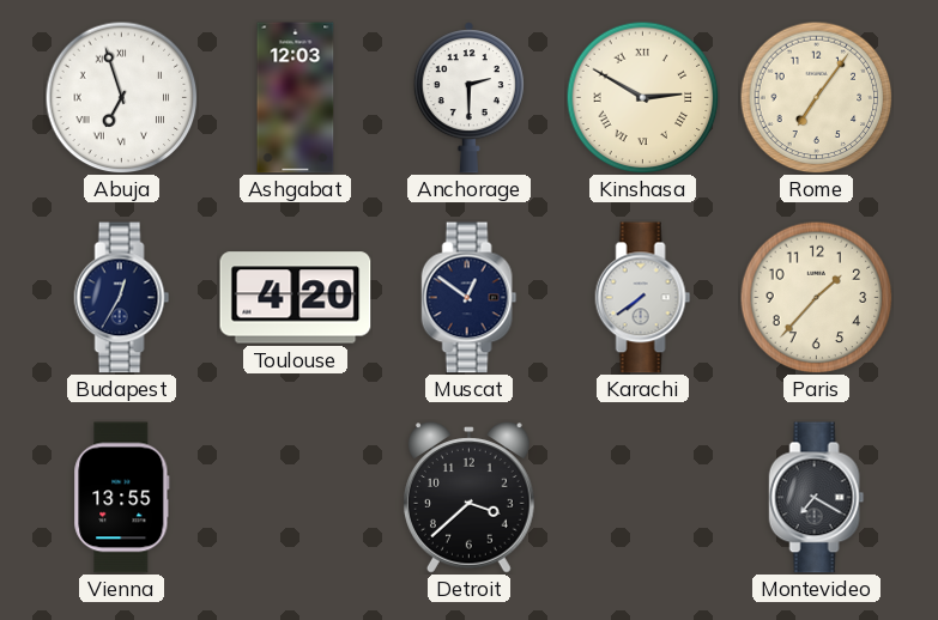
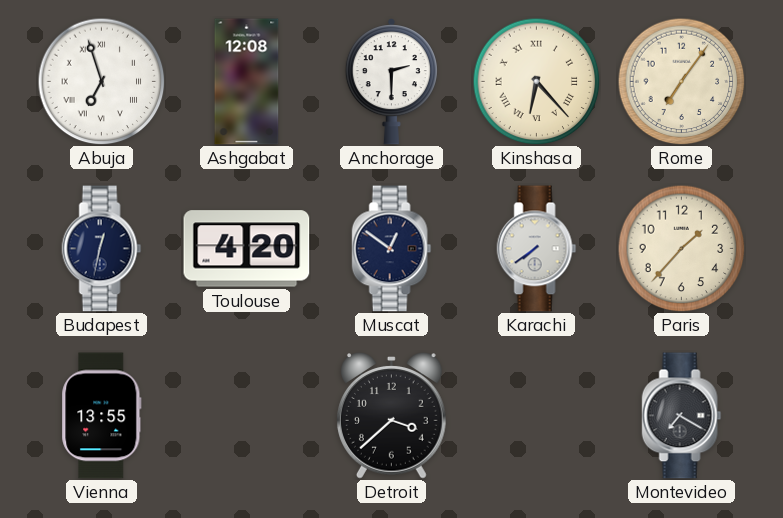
Ashgabat: 12:03 -> 12:08 (247, 82)
Kinshasa: 2:50 -> 6:23 (536, 81)
Budapest: 12:35 -> 12:32 (102, 249)
